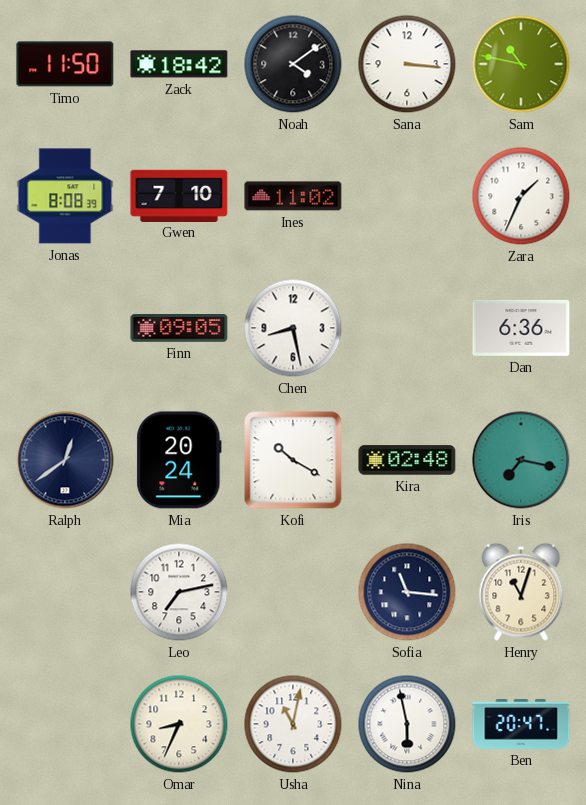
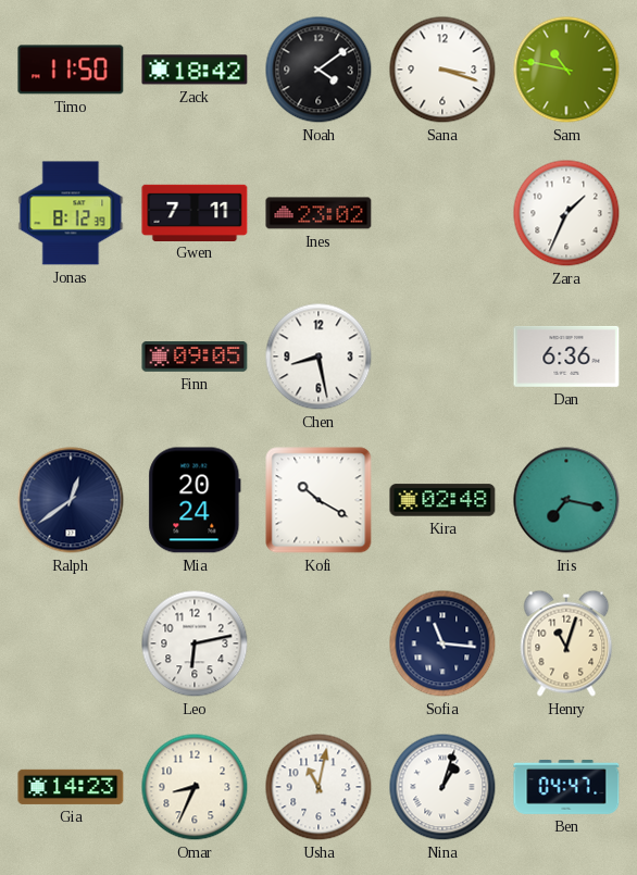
Sana: 3:16 -> 3:18 (442, 70)
Jonas: 8:08 -> 8:12 (71, 213)
Gwen: 7:10 -> 7:11 (195, 212)
Ines: 11:02 -> 23:02 (318, 213)
Leo: 7:13 -> 6:13 (195, 643)
Gia: none -> 14:23 (71, 787)
Nina: 5:58 -> 1:03 (442, 787)
Ben: 20:47 -> 04:47 (566, 787)
